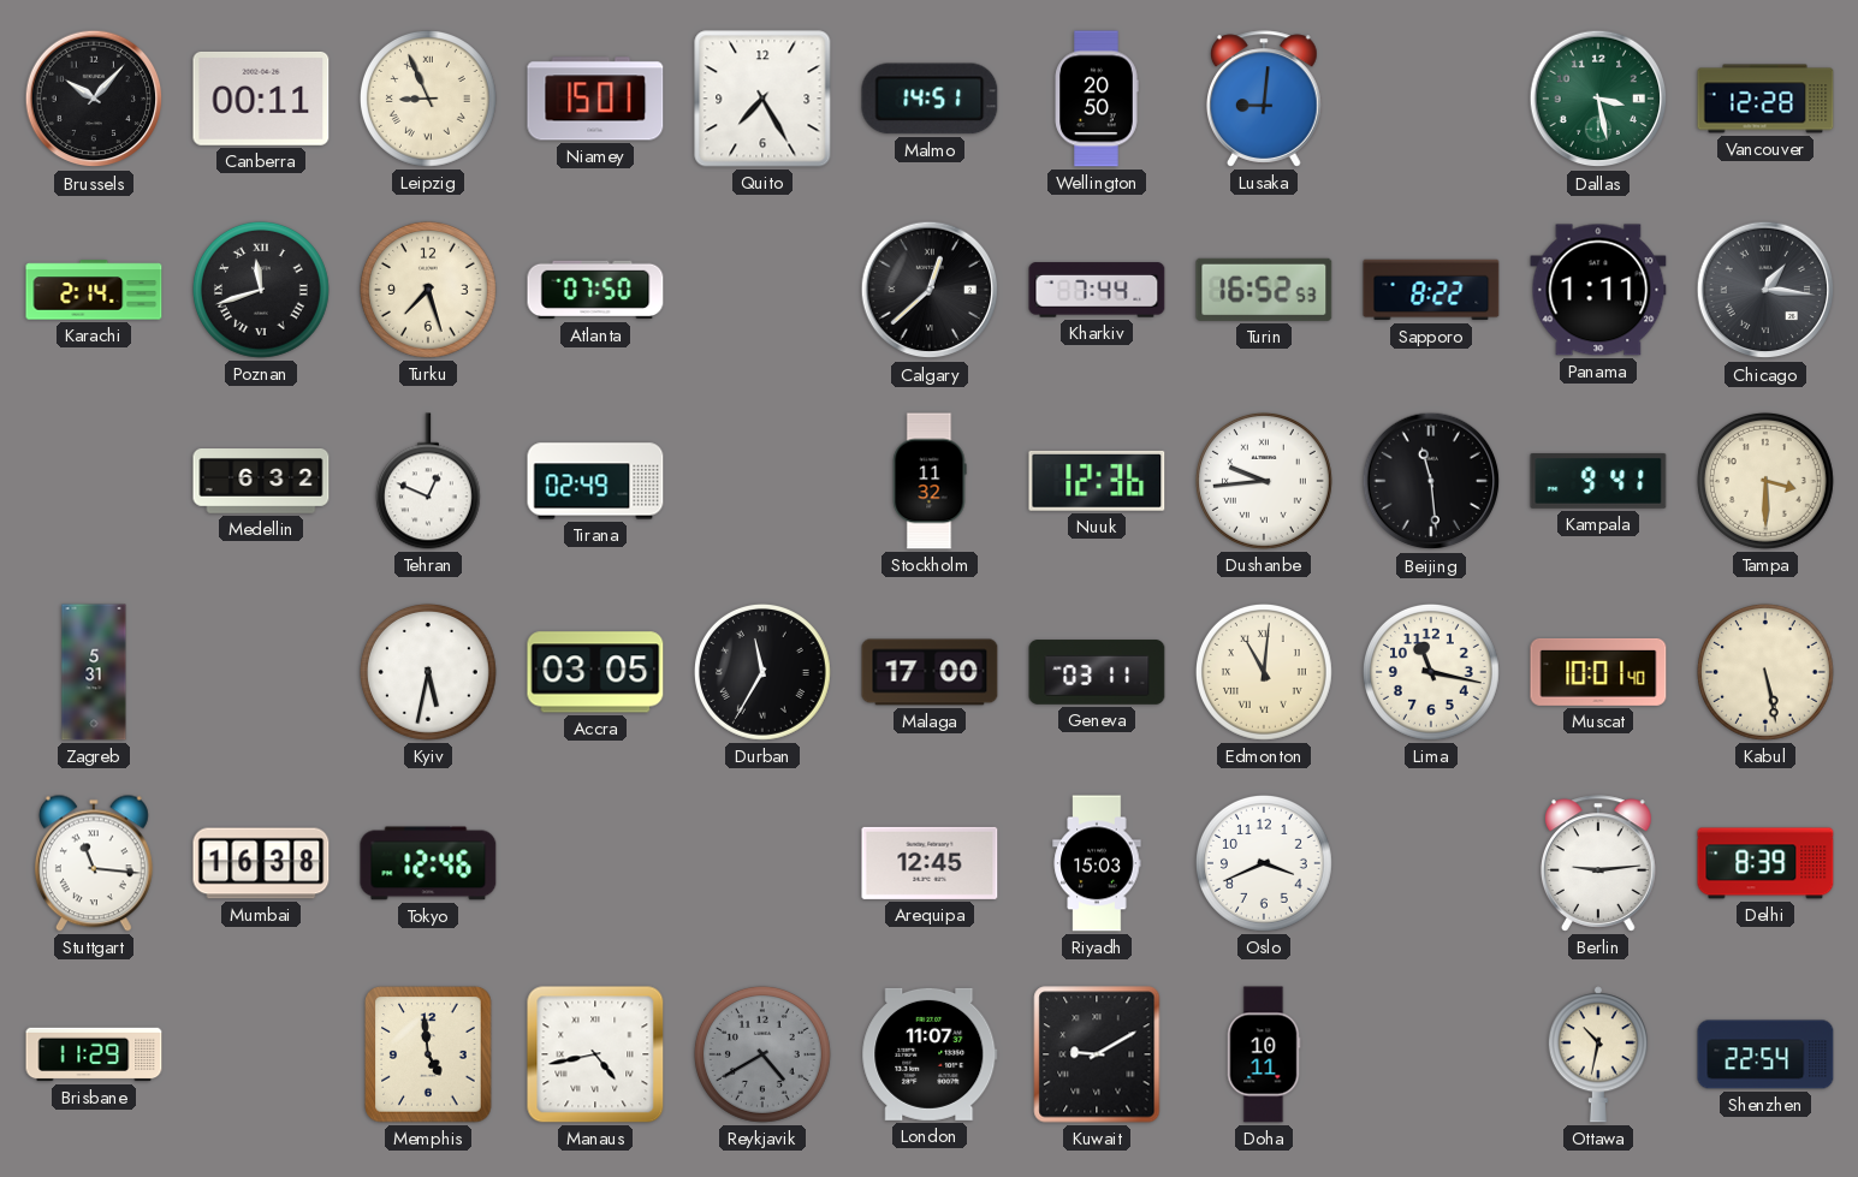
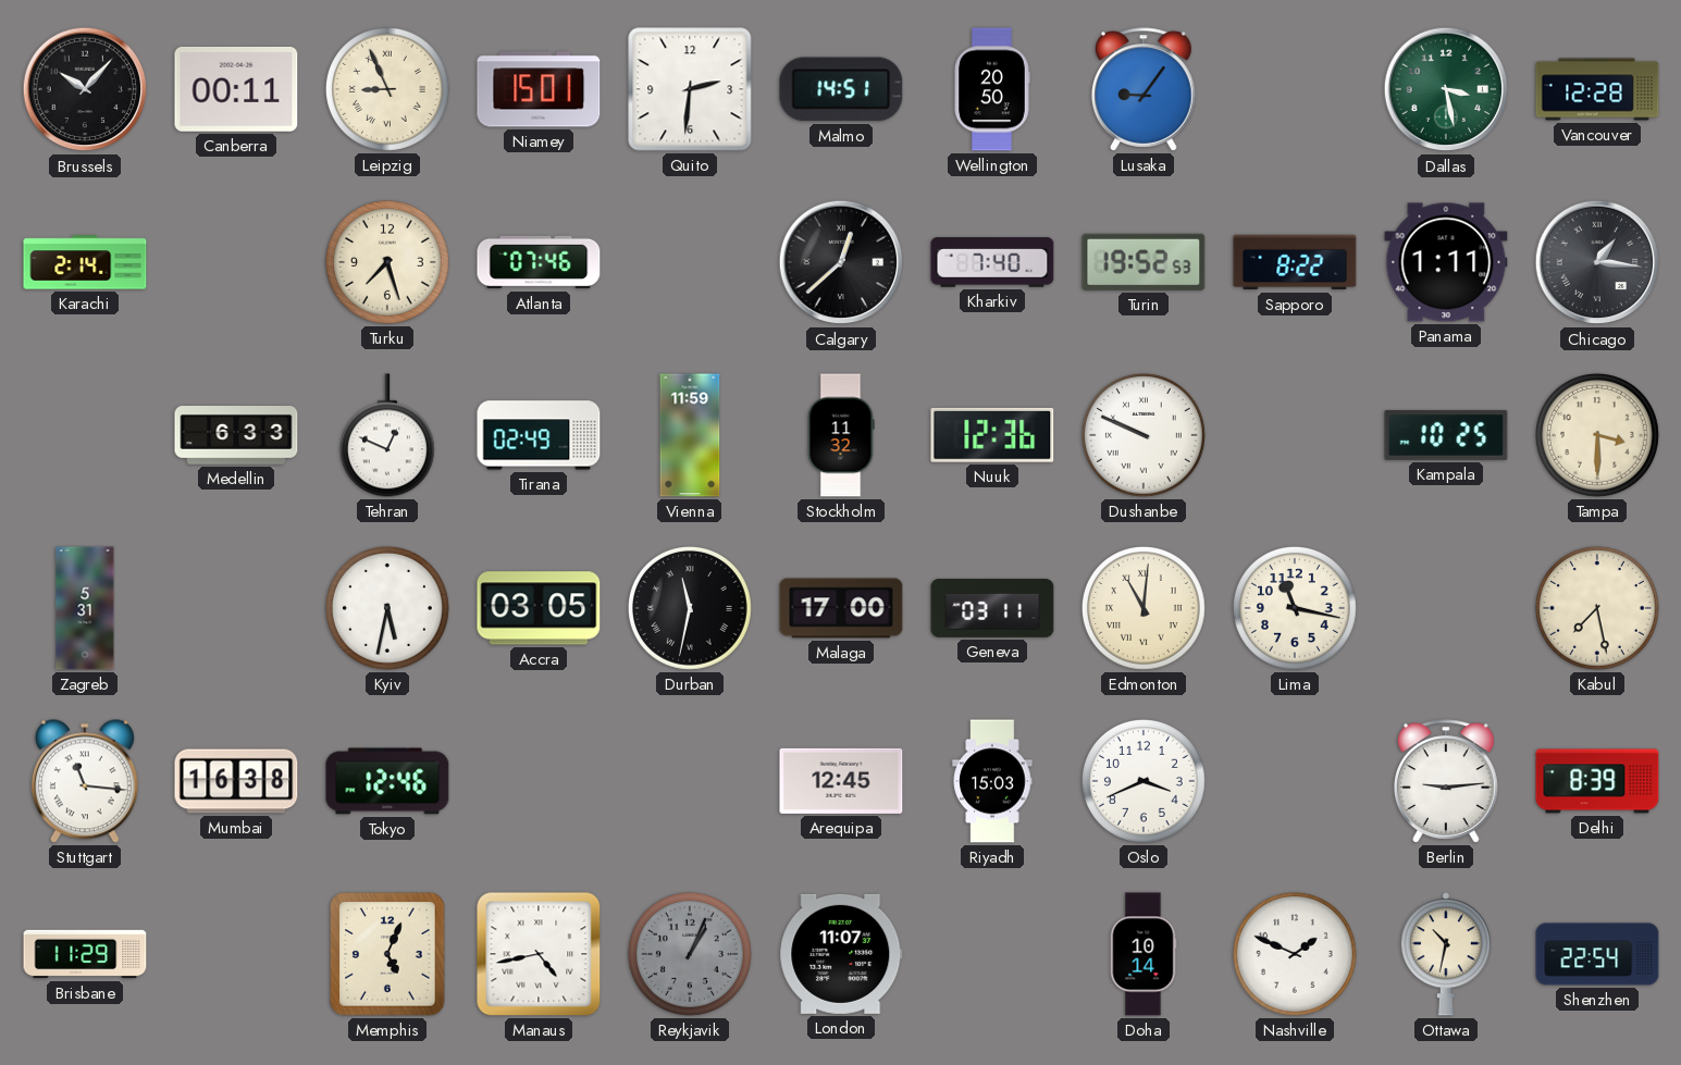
Quito: 7:25 -> 2:31 (690, 89)
Lusaka: 9:01 -> 9:06 (1144, 89)
Poznan: 11:42 -> none (261, 290)
Atlanta: 07:50 -> 07:46 (539, 262)
Kharkiv: 7:44 -> 7:40 (992, 262)
Turin: 16:52 -> 19:52 (1144, 262)
Medellin: 6:32 -> 6:33 (236, 436)
Vienna: none -> 11:59 (690, 435)
Dushanbe: 9:44 -> 9:49 (1144, 435)
Beijing: 11:29 -> none (1431, 481)
Kampala: 9:41 -> 10:25 (1446, 435)
Durban: 11:35 -> 11:32 (690, 608)
Muscat: 10:01 -> none (1598, 672)
Kabul: 5:28 -> 7:28 (1597, 608)
Memphis: 4:59 -> 5:04 (387, 954)
Reykjavik: 4:40 -> 1:04 (690, 954)
Kuwait: 9:10 -> none (1097, 1054)
Doha: 10:11 -> 10:14 (1144, 954)
Nashville: none -> 1:49 (1295, 954)
